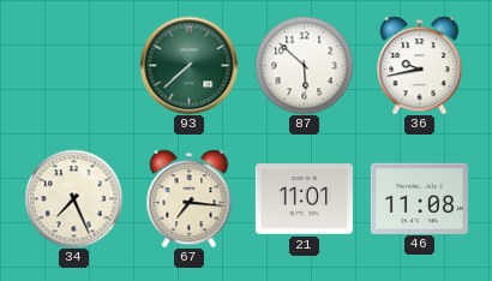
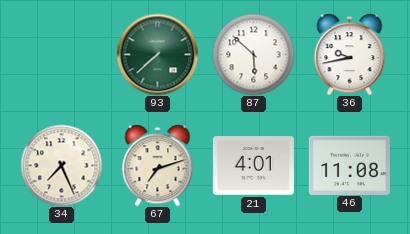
67: 7:16 -> 7:12 (158, 165)
21: 11:01 -> 4:01 (253, 166)
